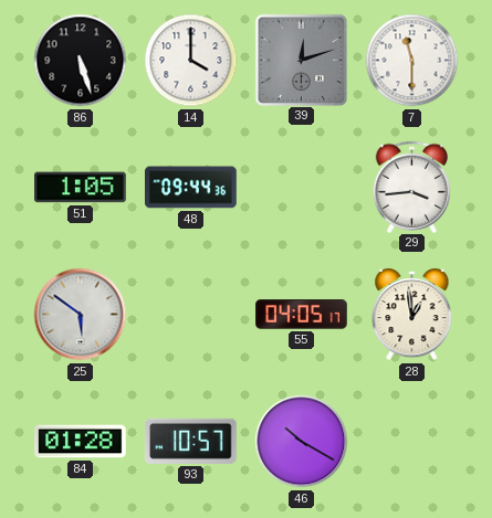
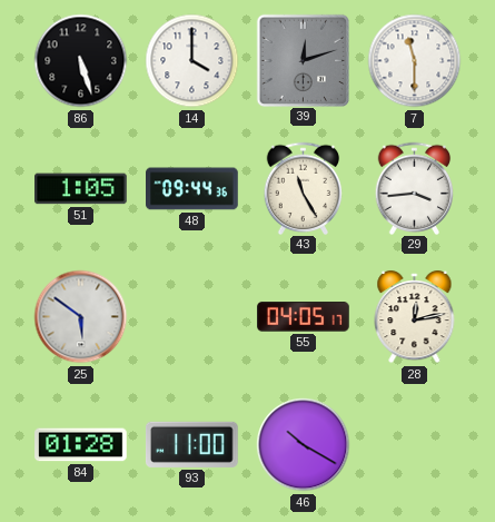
43: none -> 11:25 (304, 188)
28: 12:59 -> 12:13 (415, 317)
93: 10:57 -> 11:00 (191, 444)
